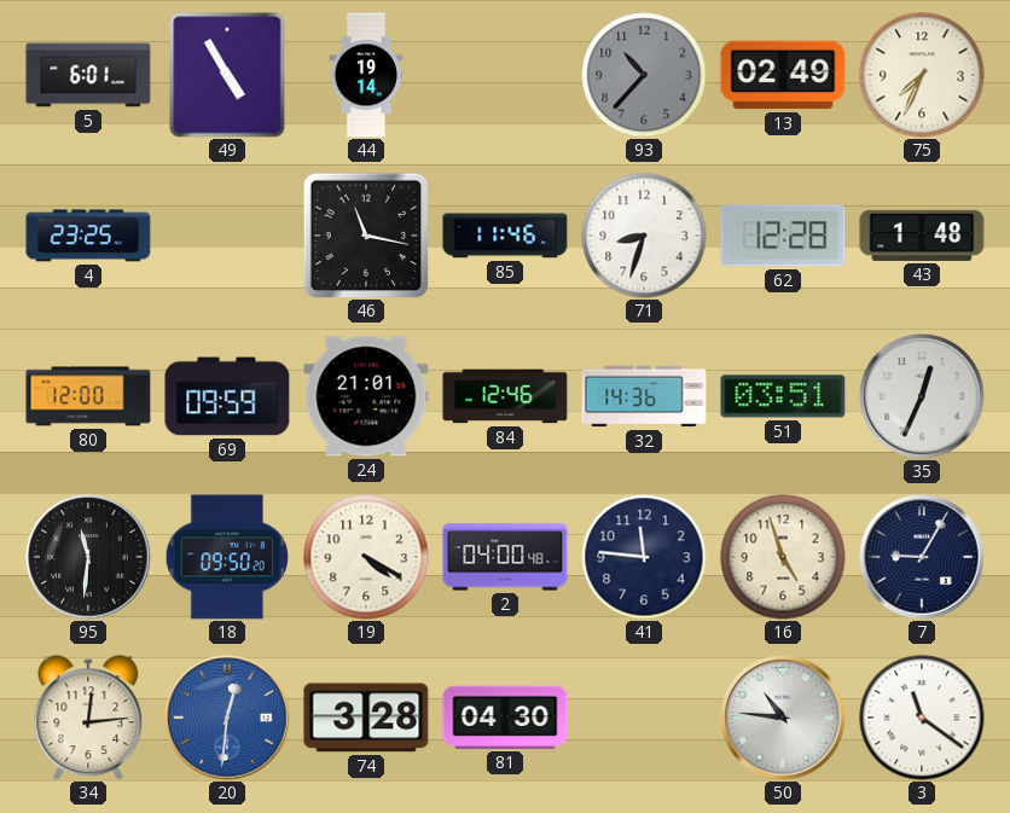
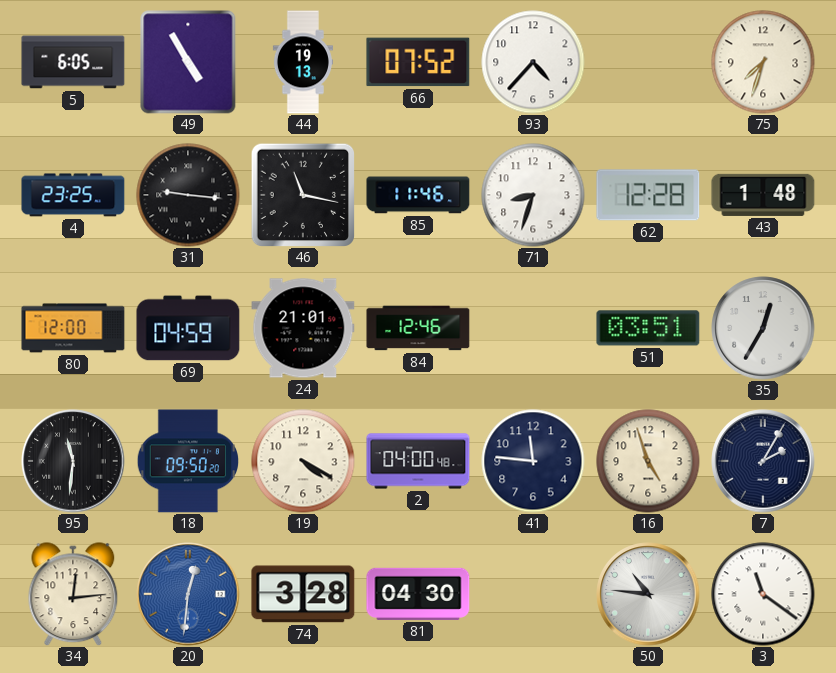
5: 6:01 -> 6:05 (73, 62)
44: 19:14 -> 19:13 (303, 62)
66: none -> 07:52 (418, 62)
93: 10:37 -> 4:37 (533, 62)
93 dial: grey -> white (533, 62)
13: 02:49 -> none (783, 75)
75: 7:34 -> 7:33 (763, 62)
31: none -> 9:16 (188, 195)
69: 09:59 -> 04:59 (188, 328)
32: 14:36 -> none (644, 396)
35: 12:34 -> 12:35 (763, 328)
7: 9:05 -> 2:05 (763, 461)
